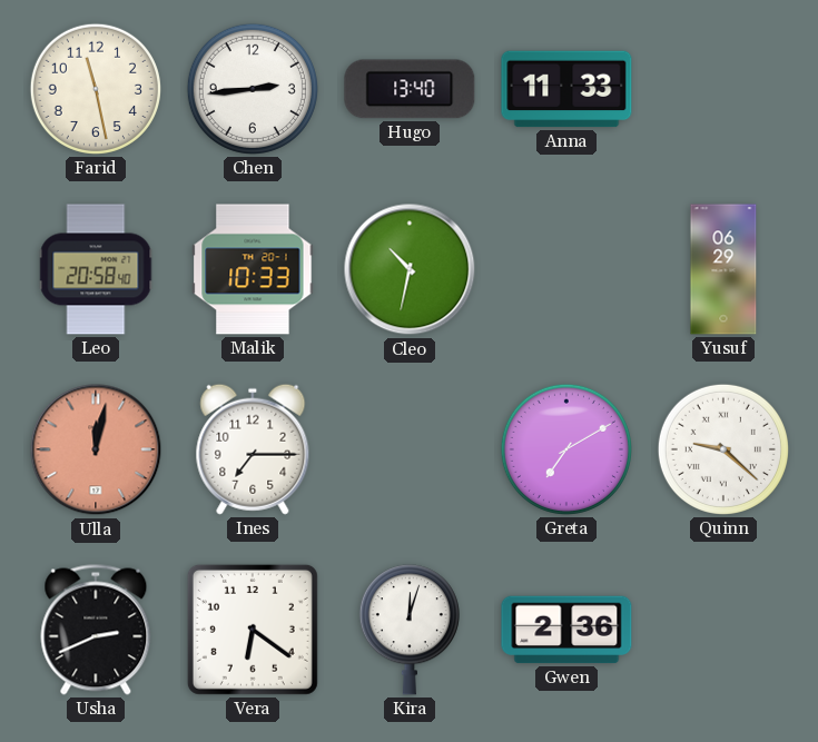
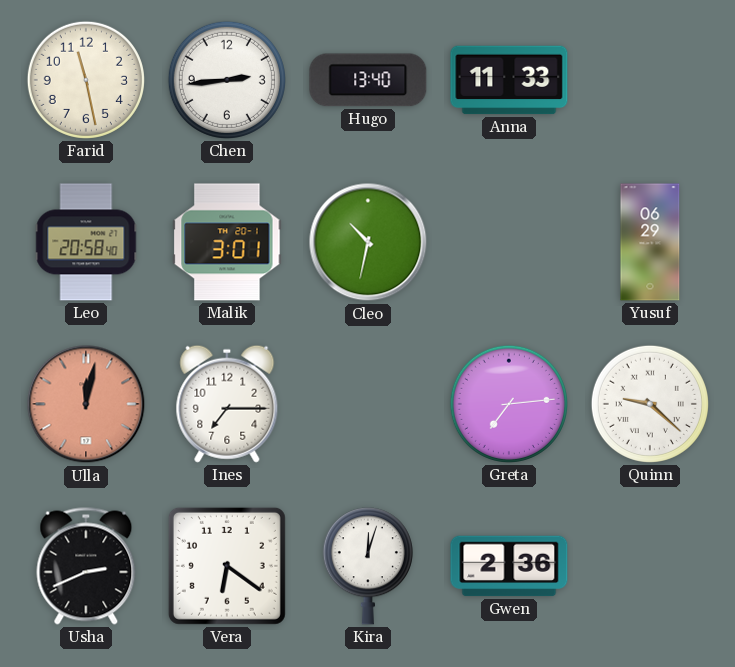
Malik: 10:33 -> 3:01 (227, 242)
Greta: 7:10 -> 7:14 (509, 404)
